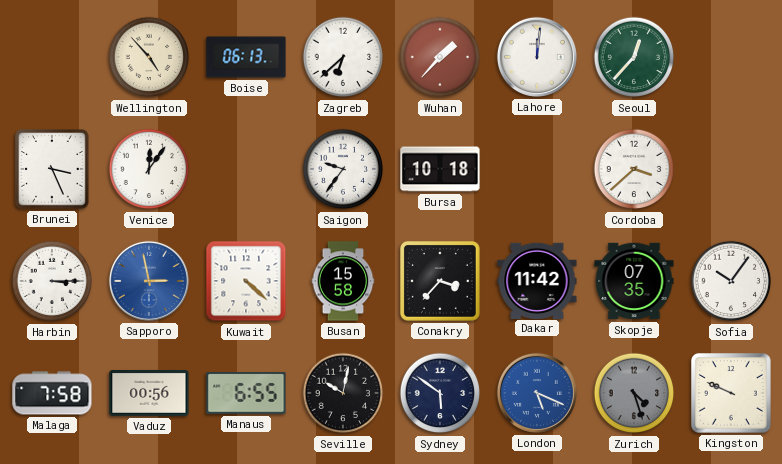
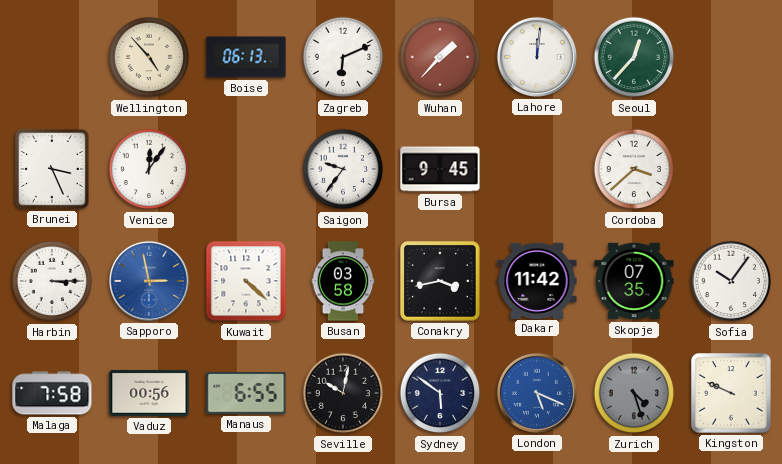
Zagreb: 6:38 -> 6:11 (343, 57)
Bursa: 10:18 -> 9:45 (440, 169)
Busan: 15:58 -> 03:58 (343, 281)
Conakry: 3:37 -> 3:43 (441, 282)
